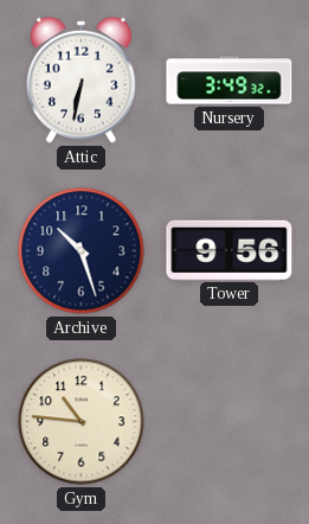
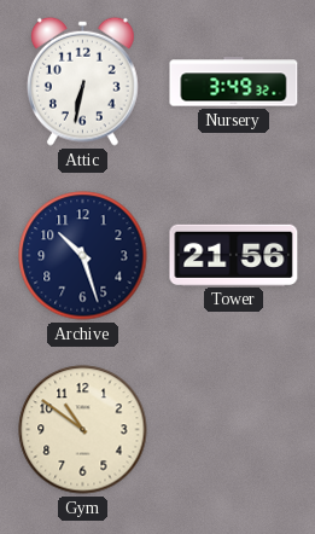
Tower: 9:56 -> 21:56 (234, 255)
Gym: 10:46 -> 10:51 (83, 430)
